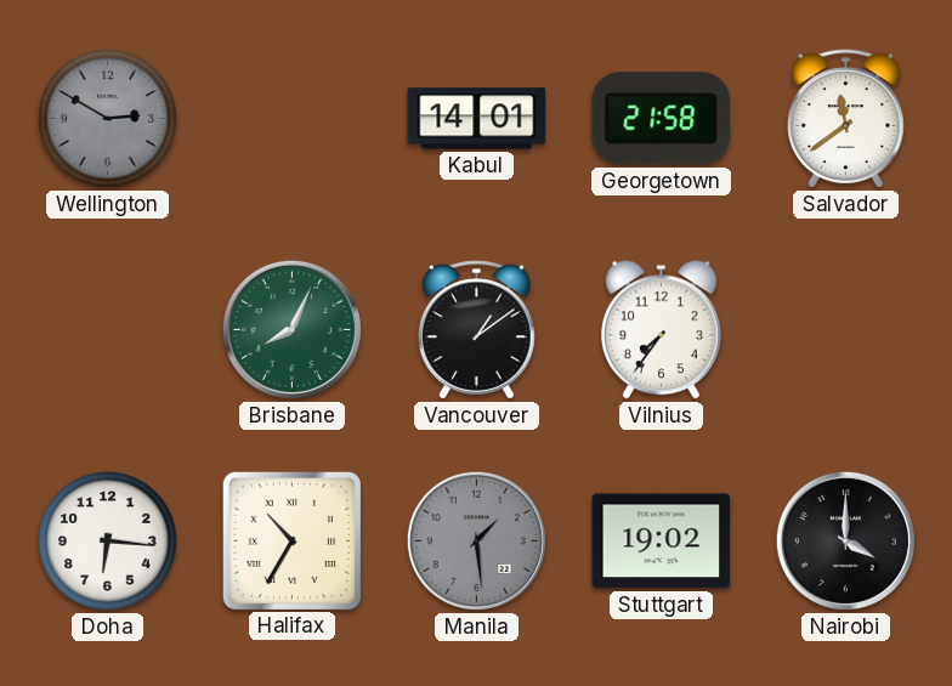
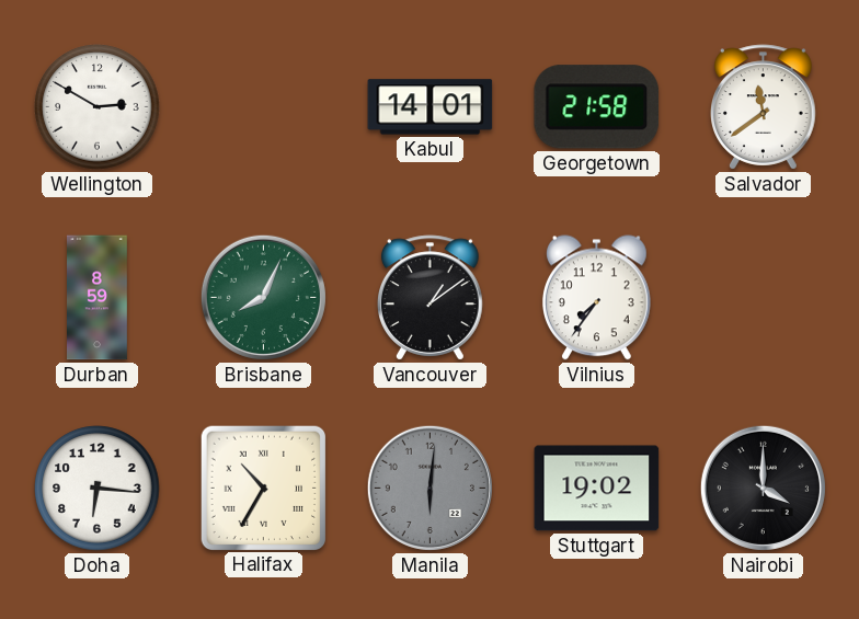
Wellington dial: grey -> white (98, 107)
Durban: none -> 8:59 (98, 298)
Manila: 1:29 -> 6:01 (429, 488)
